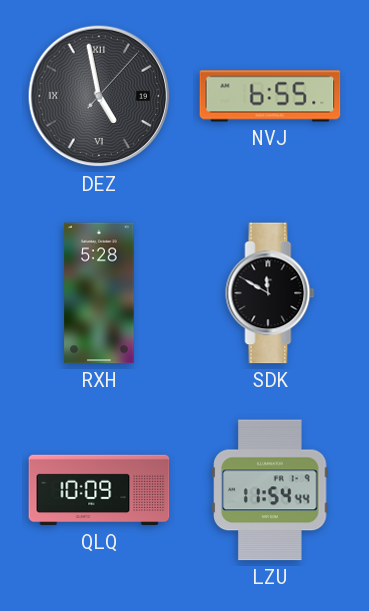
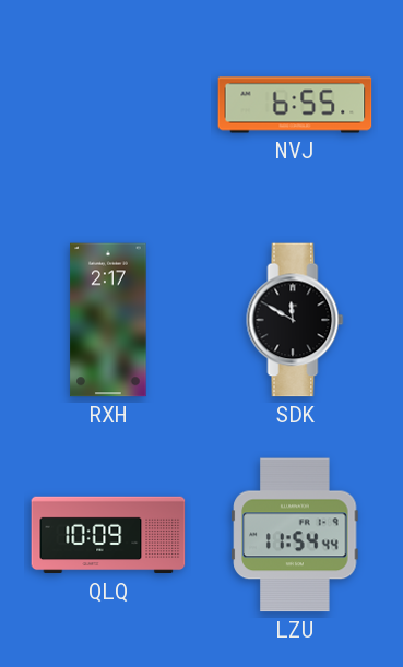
DEZ: 4:58 -> none (99, 96)
RXH: 5:28 -> 2:17 (108, 320)
